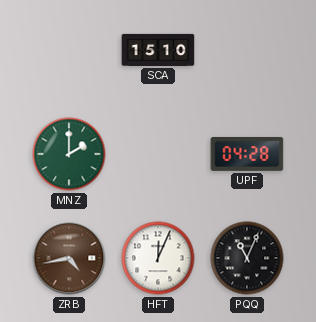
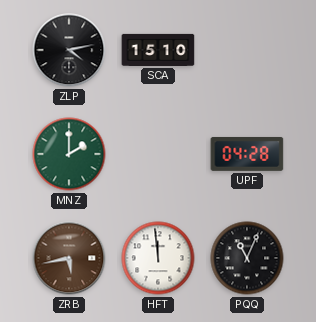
ZLP: none -> 4:13 (69, 50)
ZRB: 4:43 -> 5:43 (69, 258)
HFT: 12:04 -> 11:59 (158, 258)
